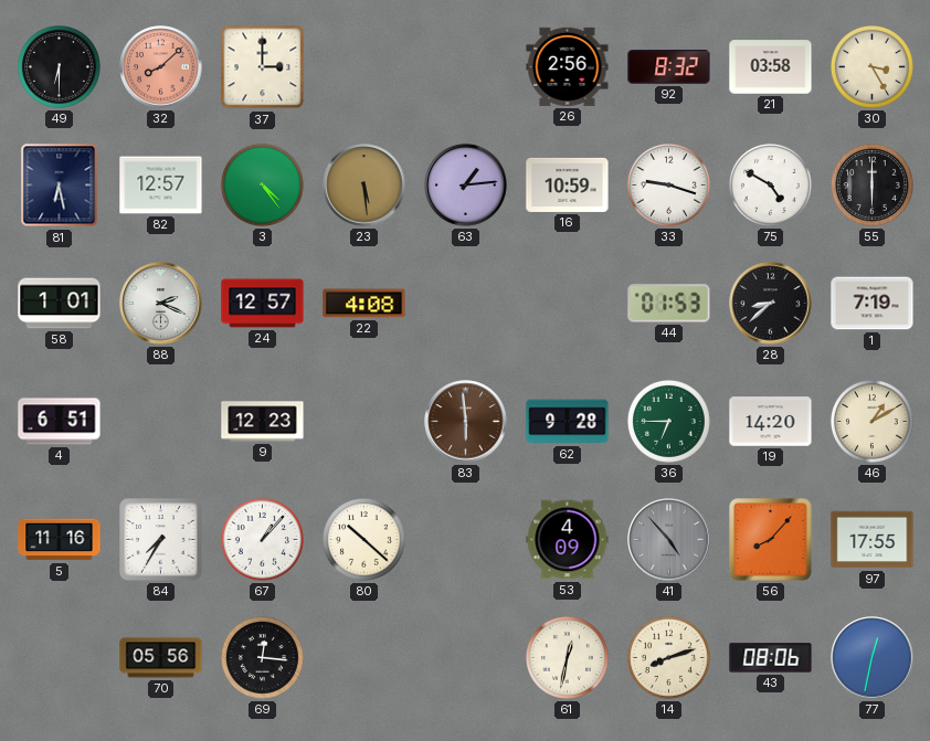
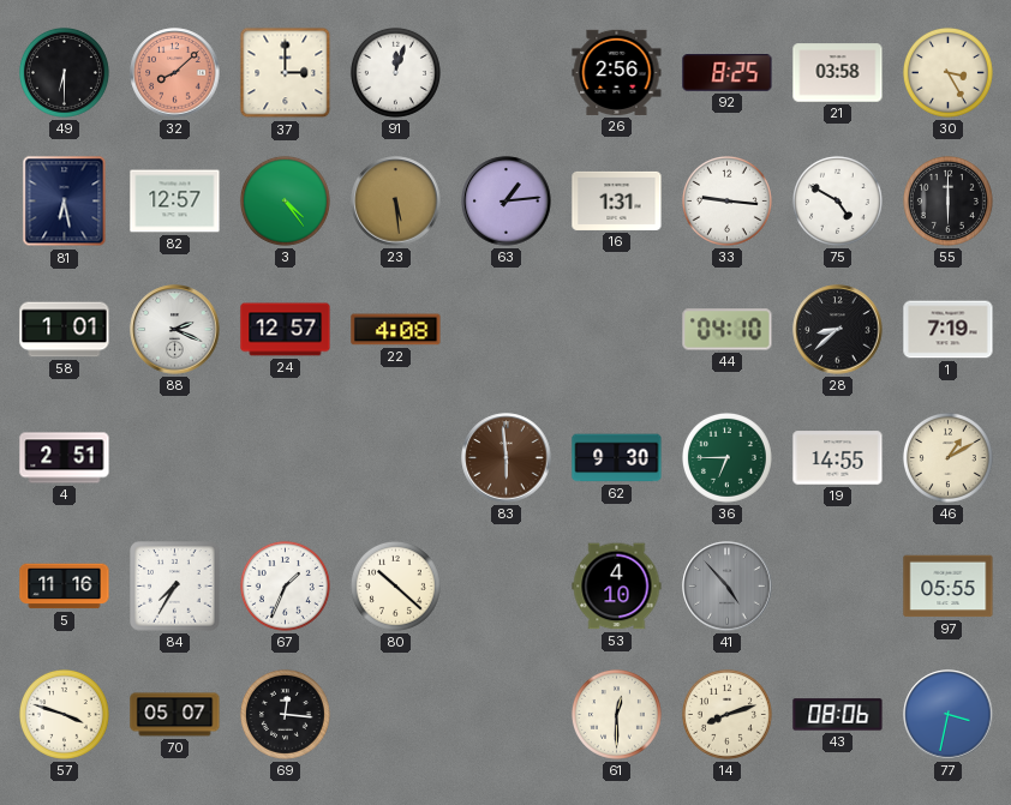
91: none -> 12:03 (395, 72)
92: 8:32 -> 8:25 (728, 73)
16: 10:59 -> 1:31 (617, 200)
33: 9:18 -> 9:16 (726, 200)
44: 01:53 -> 04:10 (728, 330)
4: 6:51 -> 2:51 (65, 458)
9: 12:23 -> none (263, 422)
62: 9:28 -> 9:30 (617, 458)
19: 14:20 -> 14:55 (838, 458)
67: 1:07 -> 1:34 (285, 585)
53: 4:09 -> 4:10 (617, 587)
56: 8:07 -> none (771, 540)
97: 17:55 -> 05:55 (949, 587)
57: none -> 3:48 (64, 714)
70: 05:56 -> 05:07 (175, 715)
61: 12:32 -> 12:30 (616, 714)
77: 12:32 -> 3:32 (949, 715)
